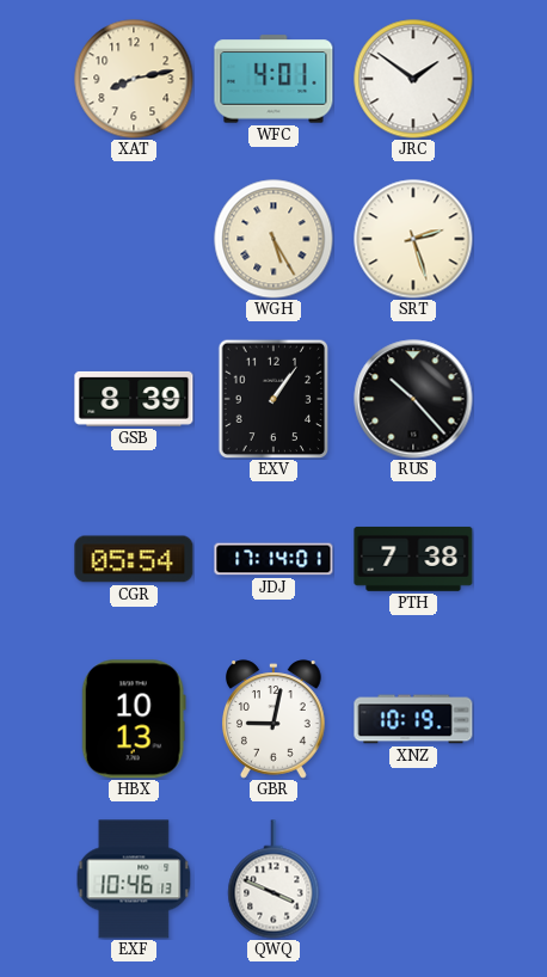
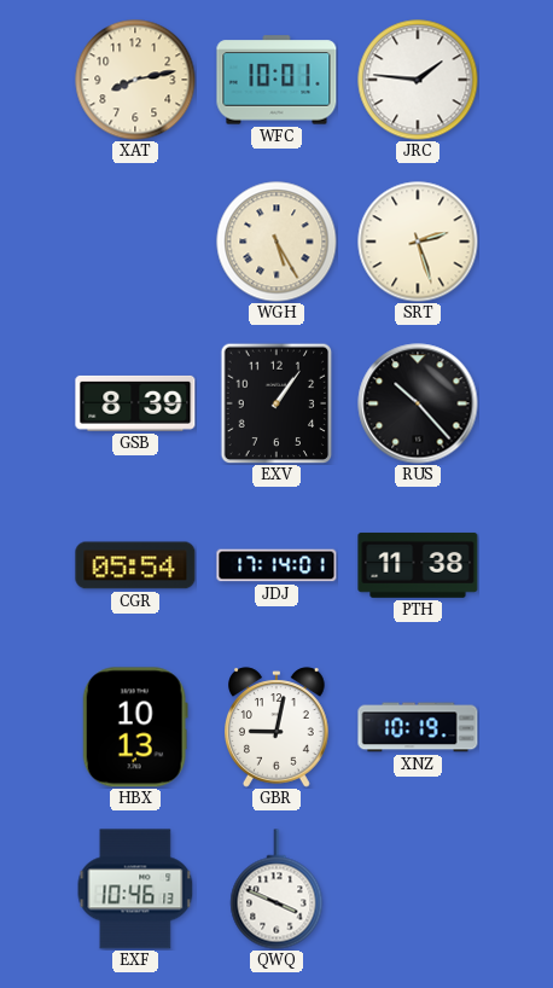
WFC: 4:01 -> 10:01 (276, 80)
JRC: 1:51 -> 1:46 (418, 80)
PTH: 7:38 -> 11:38 (418, 565)
